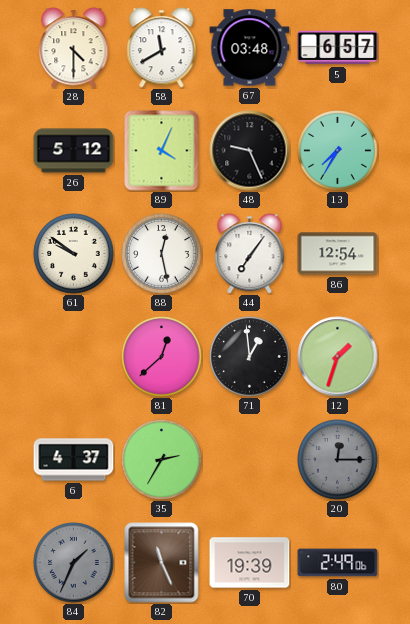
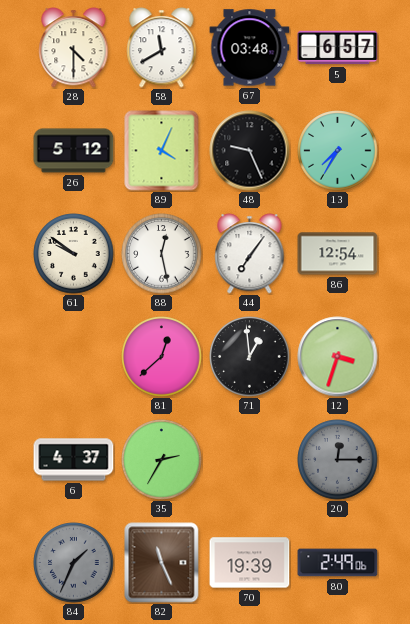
12: 1:33 -> 3:33 (338, 357)
